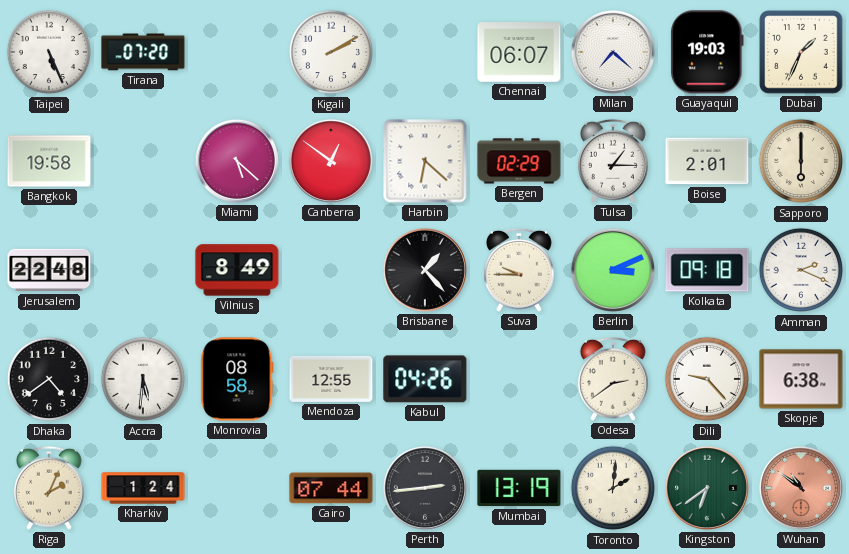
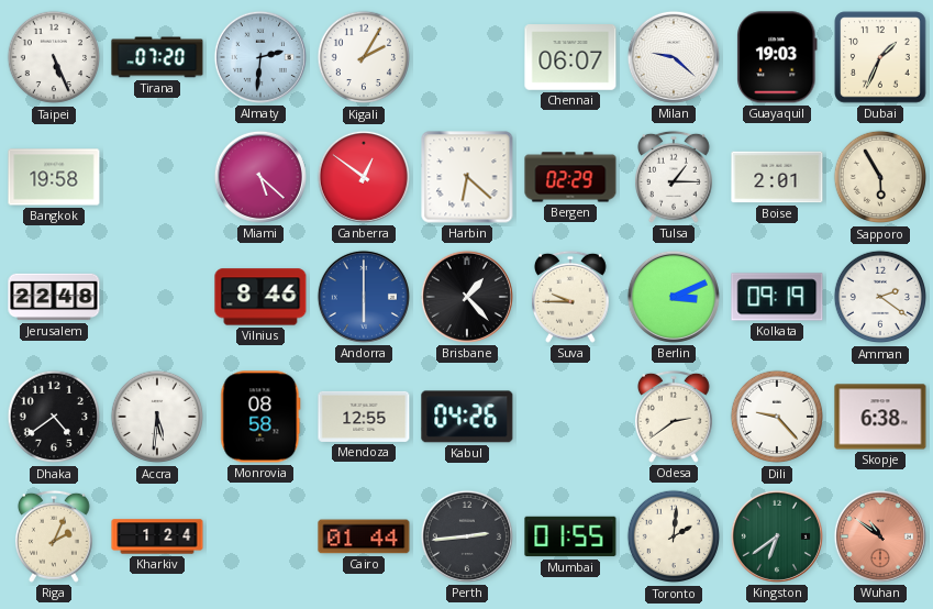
Almaty: none -> 2:31 (260, 57)
Kigali: 2:10 -> 2:05 (364, 57)
Milan: 7:22 -> 9:22 (674, 57)
Sapporo: 6:00 -> 5:55 (880, 177)
Vilnius: 8:49 -> 8:46 (260, 297)
Andorra: none -> 6:00 (364, 297)
Kolkata: 09:18 -> 09:19 (777, 297)
Amman: 2:19 -> 2:21 (880, 297)
Cairo: 07:44 -> 01:44 (364, 536)
Mumbai: 13:19 -> 01:55 (570, 536)
